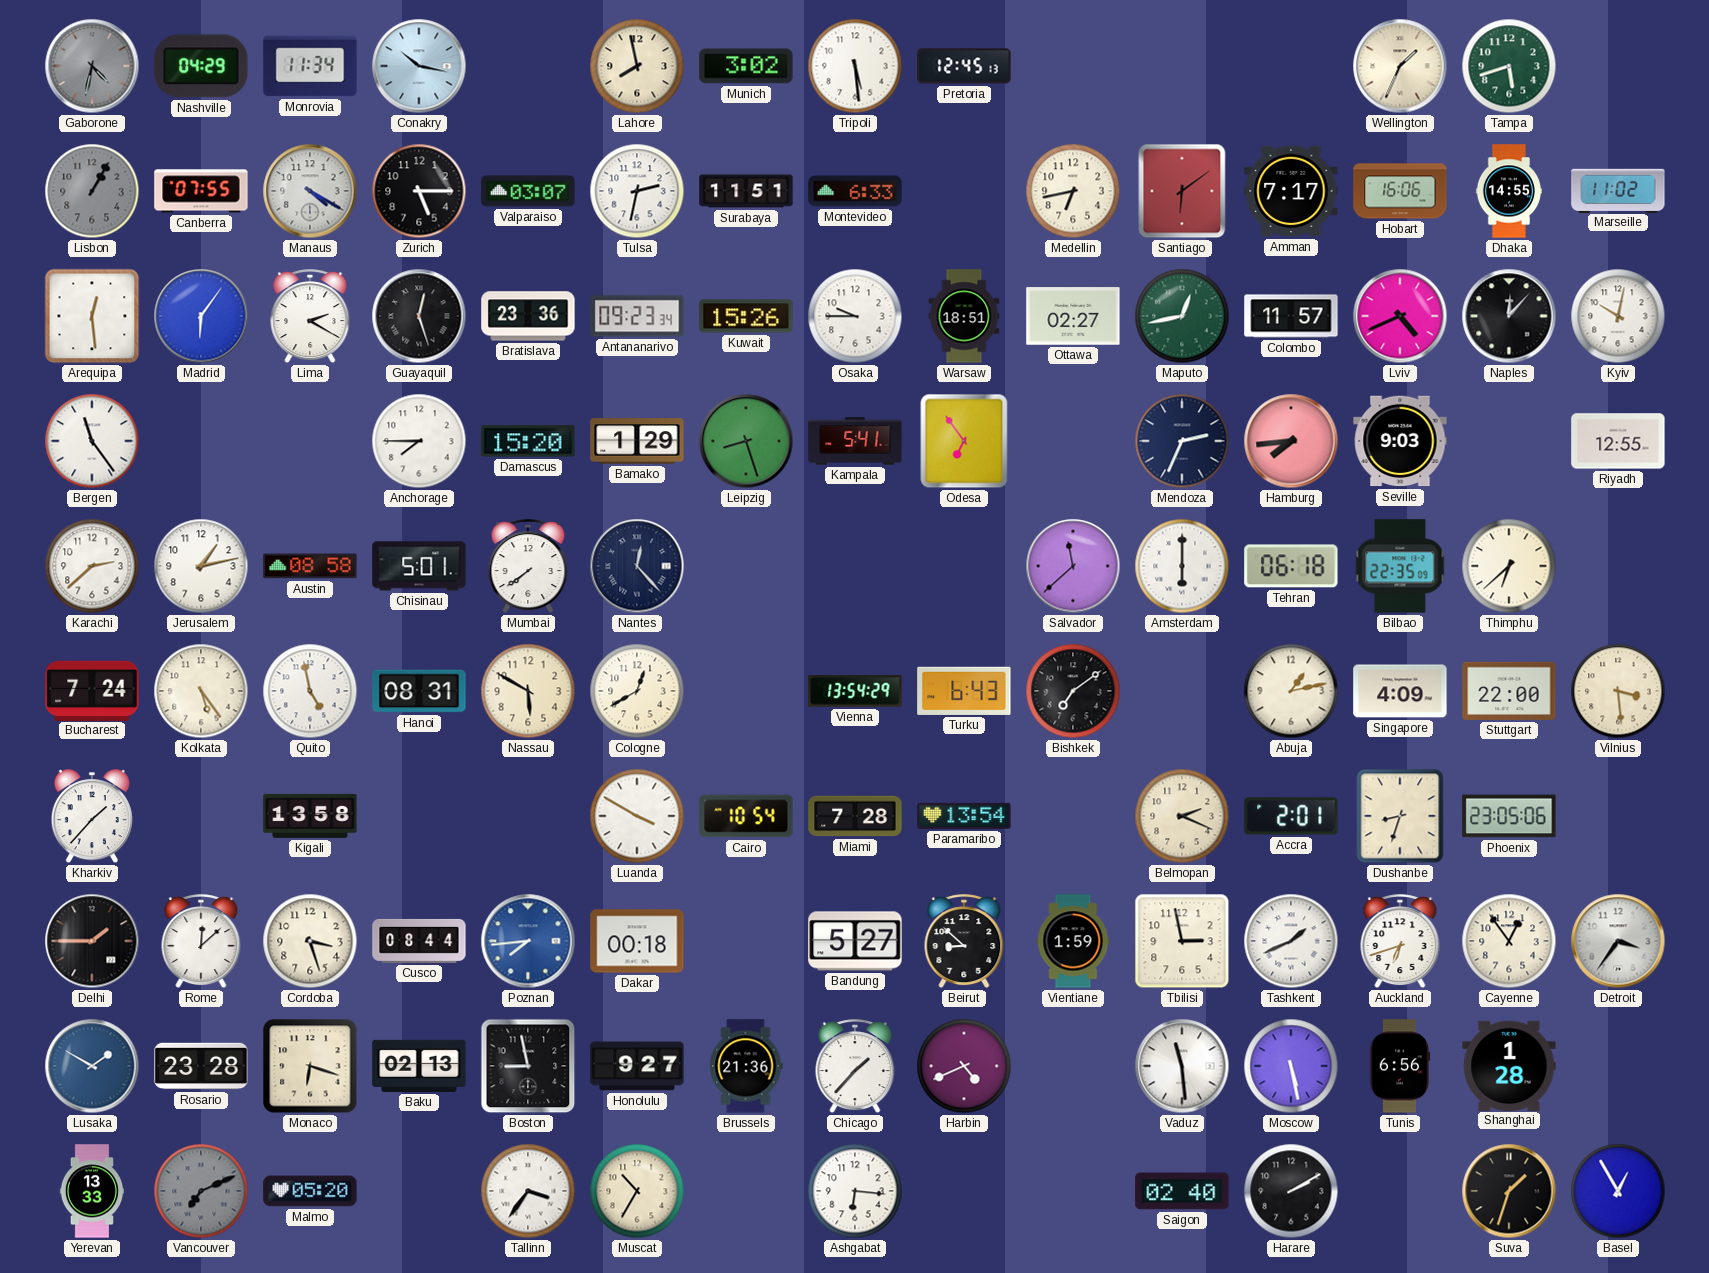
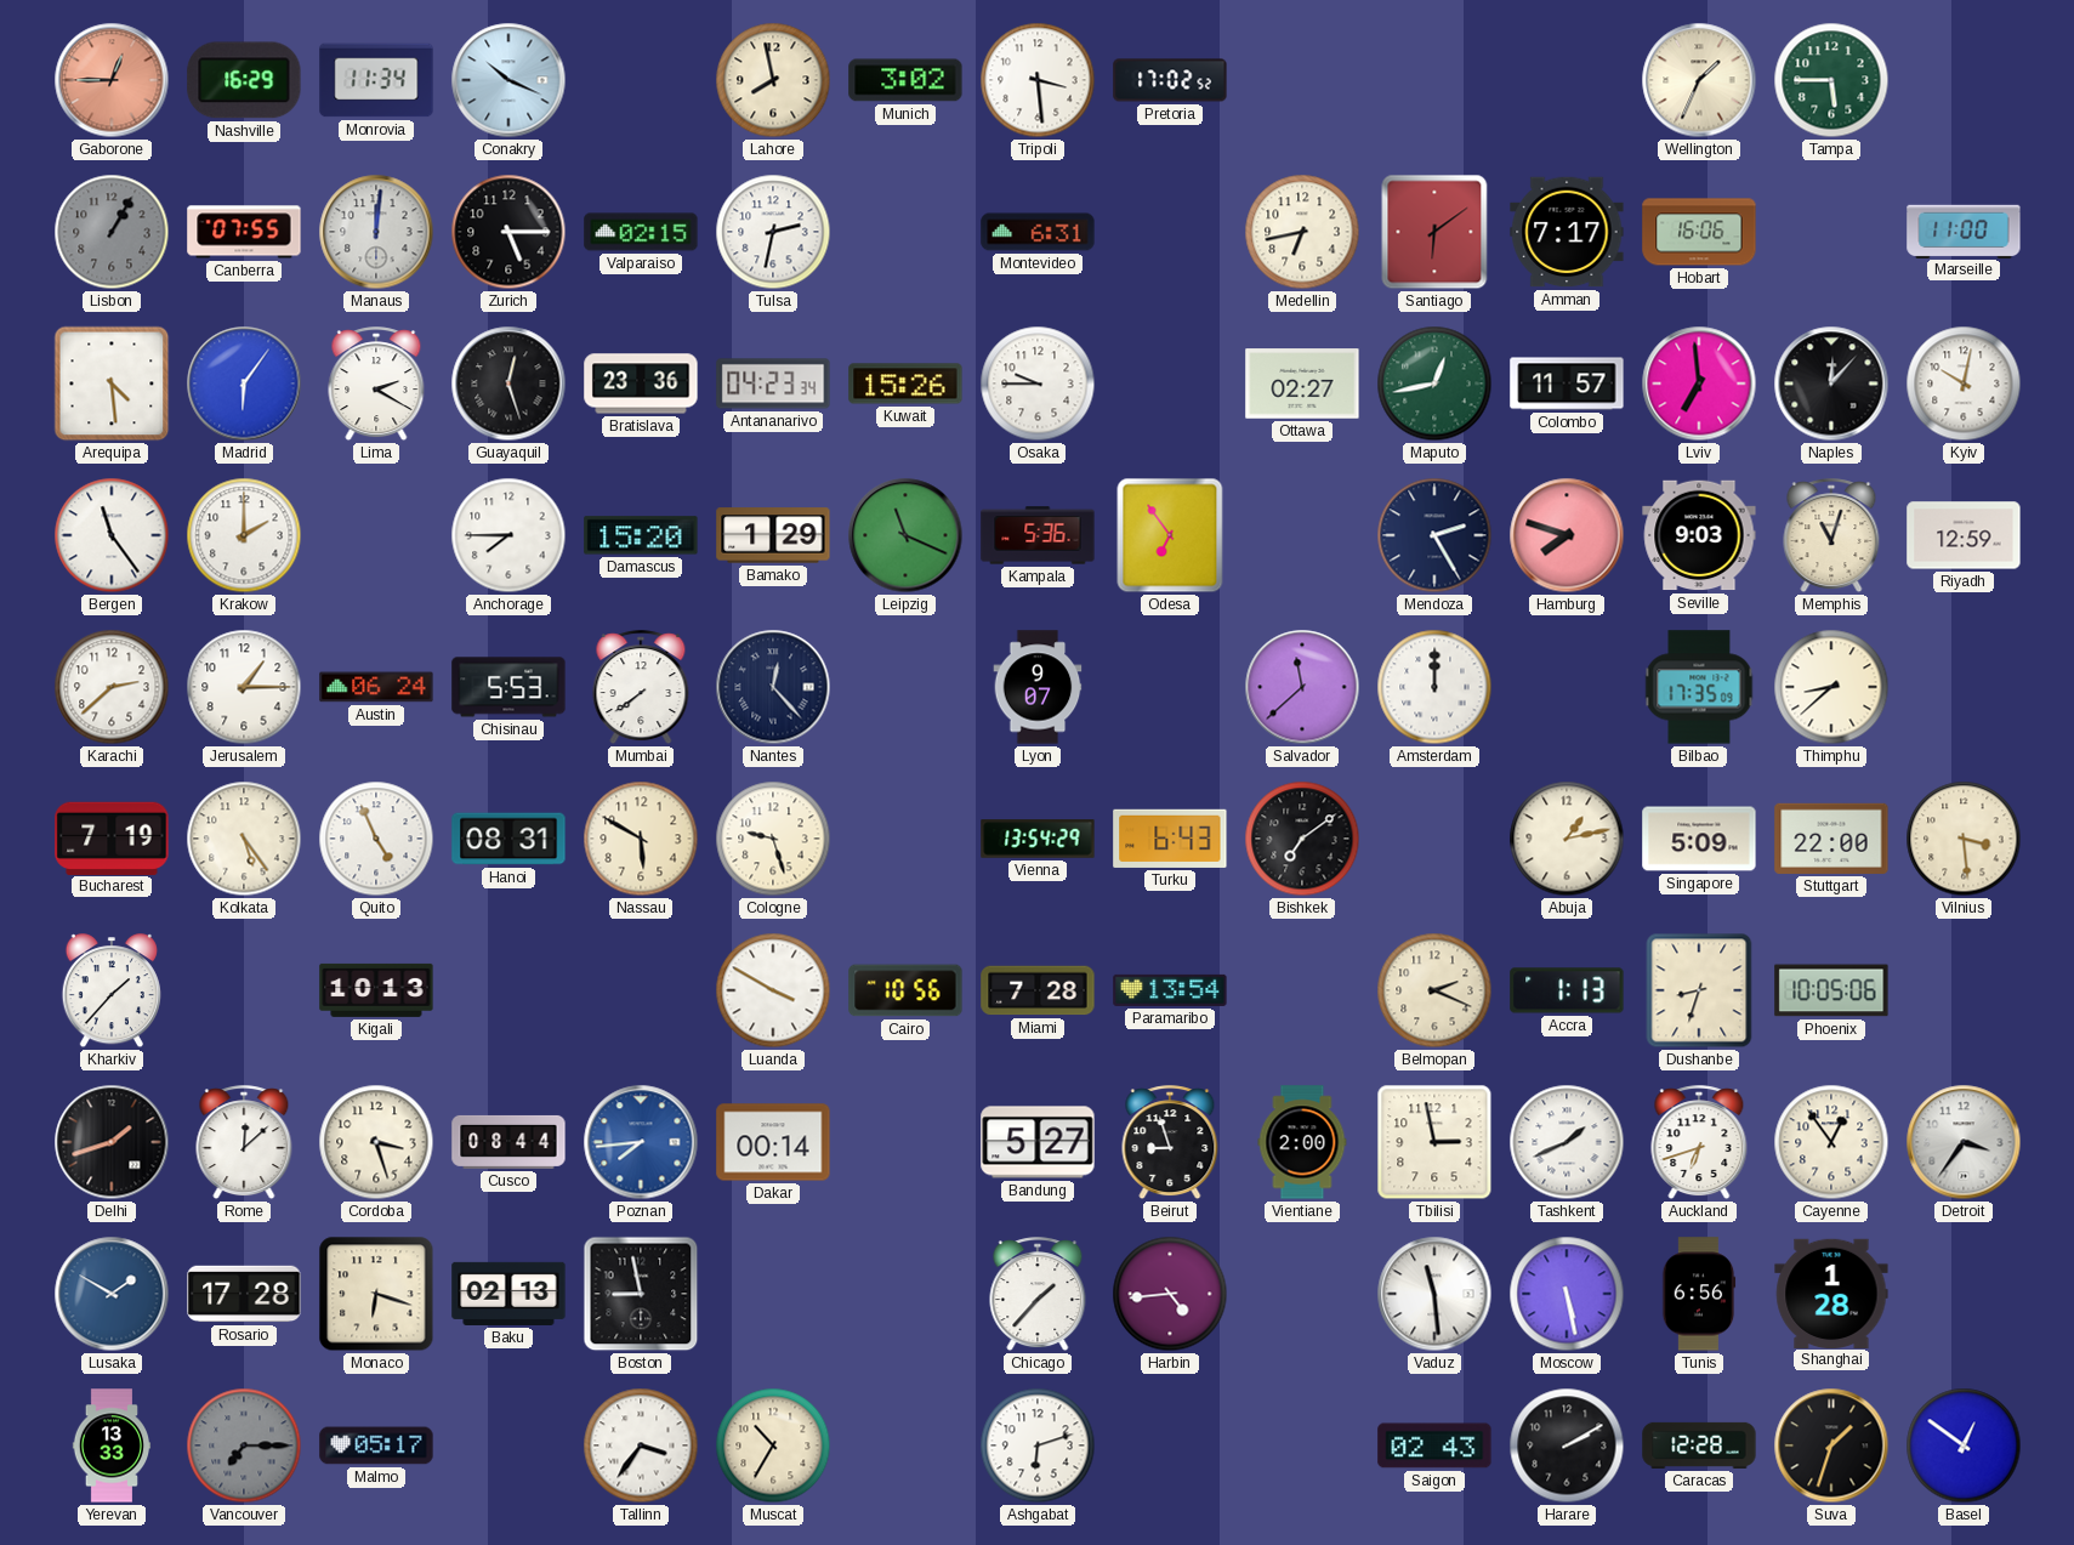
Gaborone: 4:32 -> 12:45 (112, 80)
Gaborone dial: grey -> salmon (112, 80)
Nashville: 04:29 -> 16:29 (244, 80)
Conakry: 10:17 -> 10:19 (508, 80)
Tripoli: 5:29 -> 3:29 (1038, 80)
Pretoria: 12:45 -> 17:02 (1170, 80)
Tampa: 5:42 -> 5:45 (1831, 80)
Manaus: 4:20 -> 12:01 (376, 232)
Valparaiso: 03:07 -> 02:15 (641, 232)
Surabaya: 11:51 -> none (746, 191)
Montevideo: 6:33 -> 6:31 (1038, 232)
Dhaka: 14:55 -> none (1509, 191)
Marseille: 11:02 -> 11:00 (1964, 231)
Arequipa: 12:29 -> 4:29 (112, 384)
Antananarivo: 09:23 -> 04:23 (773, 384)
Warsaw: 18:51 -> none (964, 316)
Lviv: 4:41 -> 6:59 (1699, 384)
Krakow: none -> 2:00 (244, 535)
Leipzig: 8:27 -> 11:19 (905, 535)
Kampala: 5:41 -> 5:36 (1038, 535)
Mendoza: 2:34 -> 2:25 (1434, 535)
Hamburg: 7:44 -> 7:48 (1567, 535)
Memphis: none -> 11:03 (1831, 536)
Riyadh: 12:55 -> 12:59 (1964, 535)
Jerusalem: 1:13 -> 1:15 (244, 687)
Austin: 08:58 -> 06:24 (376, 687)
Chisinau: 5:01 -> 5:53 (508, 687)
Lyon: none -> 9:07 (1038, 687)
Amsterdam: 6:00 -> 12:00 (1434, 687)
Tehran: 06:18 -> none (1291, 566)
Bilbao: 22:35 -> 17:35 (1699, 687)
Thimphu: 6:38 -> 8:38 (1831, 687)
Bucharest: 7:24 -> 7:19 (112, 837)
Quito: 4:58 -> 4:56 (376, 839)
Cologne: 12:40 -> 9:27 (773, 839)
Singapore: 4:09 -> 5:09 (1699, 839)
Kigali: 13:58 -> 10:13 (376, 990)
Cairo: 10:54 -> 10:56 (905, 990)
Accra: 2:01 -> 1:13 (1567, 990)
Phoenix: 23:05 -> 10:05 (1831, 990)
Delhi: 1:45 -> 1:42 (112, 1142)
Dakar: 00:18 -> 00:14 (773, 1142)
Beirut: 8:52 -> 8:57 (1170, 1143)
Vientiane: 1:59 -> 2:00 (1302, 1142)
Rosario: 23:28 -> 17:28 (244, 1294)
Honolulu: 9:27 -> none (637, 1066)
Brussels: 21:36 -> none (746, 1066)
Harbin: 4:41 -> 4:44 (1170, 1294)
Vancouver: 7:11 -> 7:15 (244, 1445)
Malmo: 05:20 -> 05:17 (376, 1445)
Ashgabat: 6:16 -> 6:12 (1038, 1445)
Saigon: 02:40 -> 02:43 (1434, 1445)
Caracas: none -> 12:28 (1699, 1445)
Basel: 12:55 -> 12:51 (1964, 1445)
